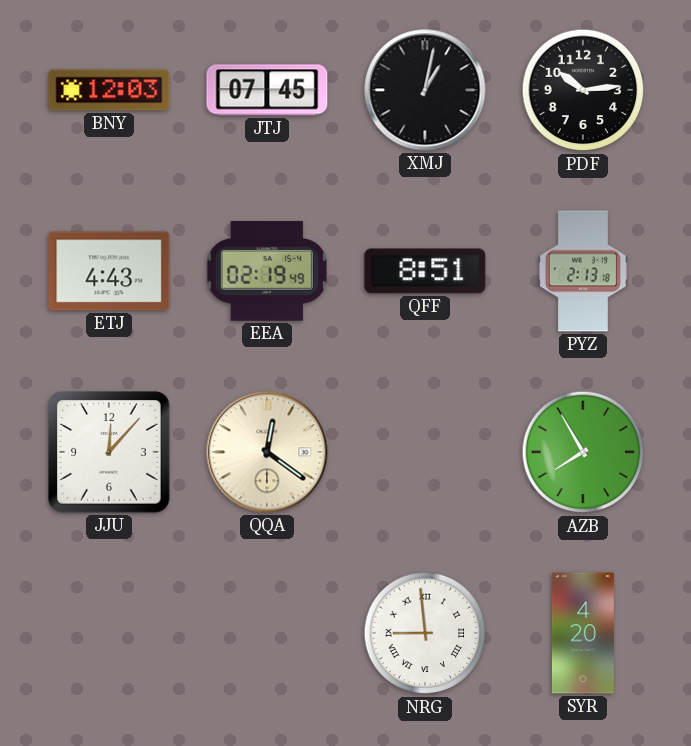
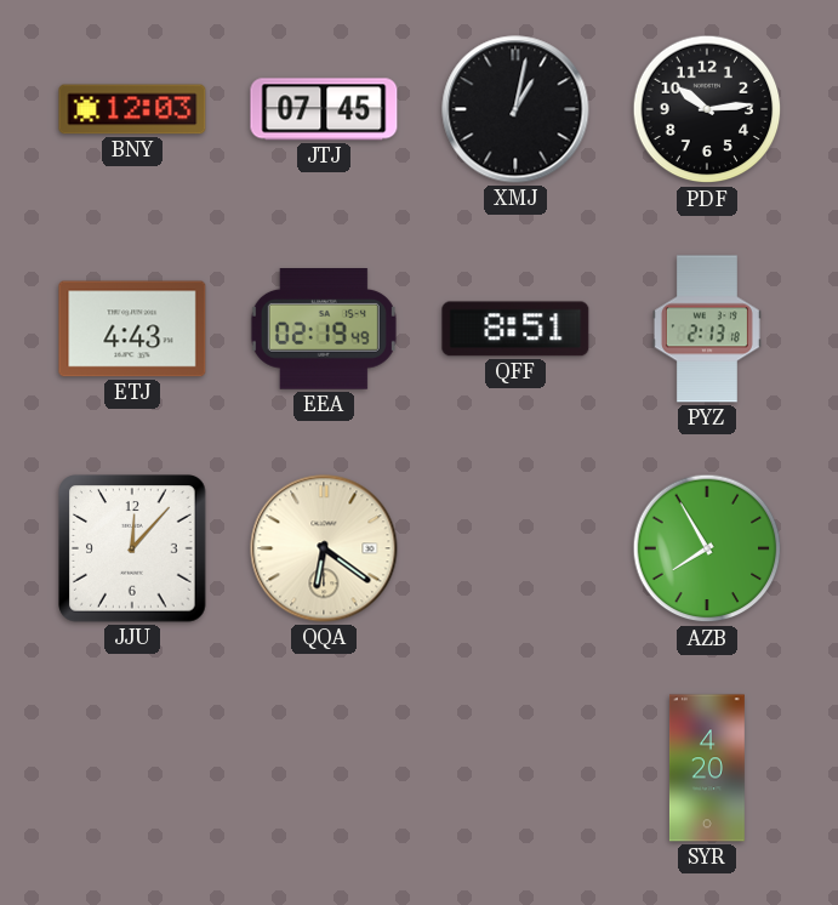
QQA: 12:21 -> 6:21 (324, 548)
NRG: 8:59 -> none (425, 633)
